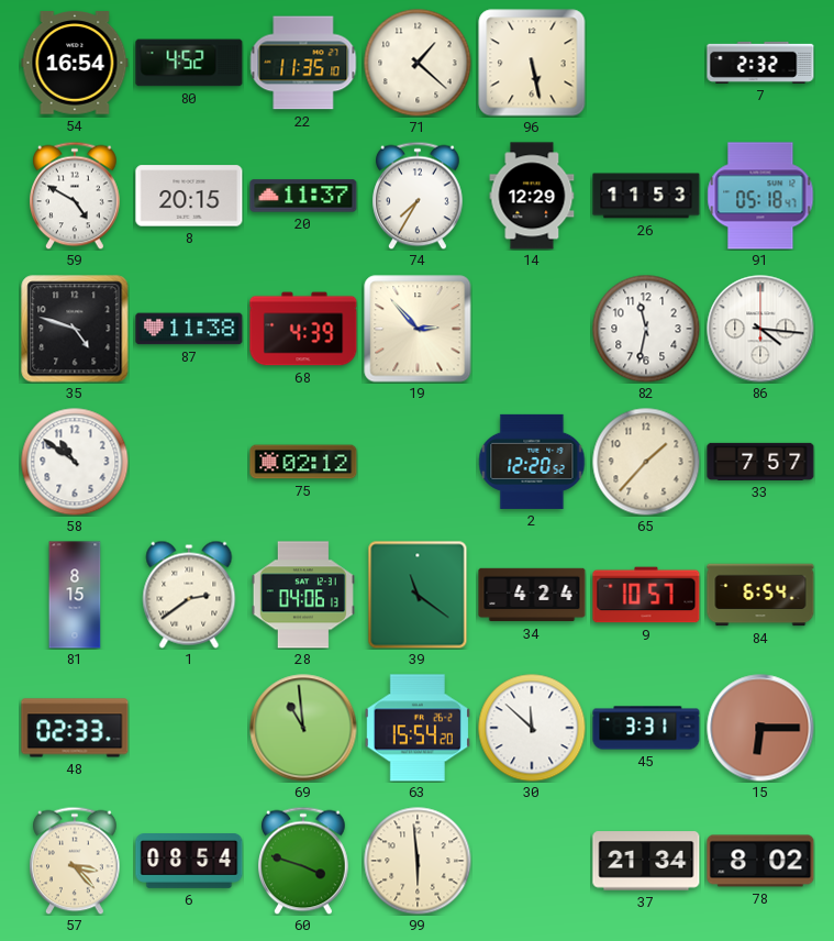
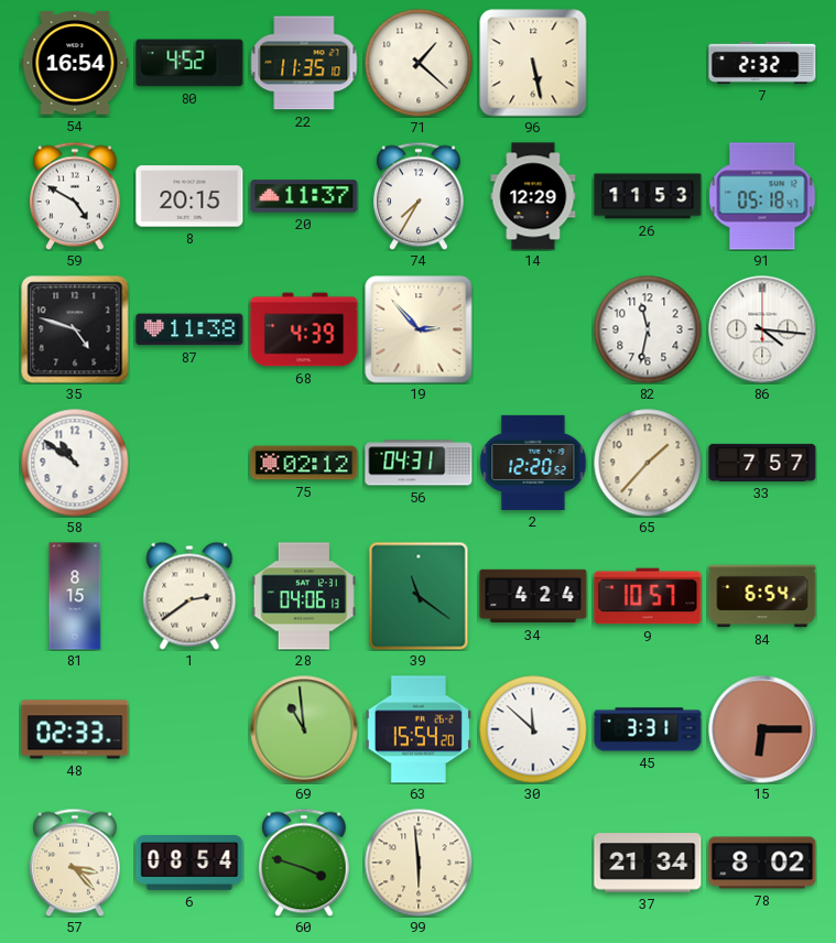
56: none -> 04:31 (419, 463)
